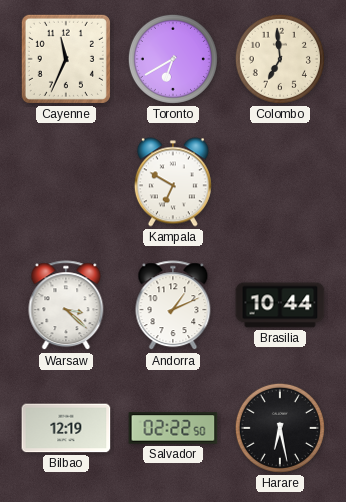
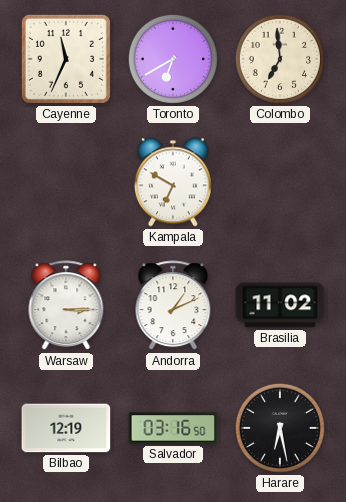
Warsaw: 3:22 -> 3:15 (66, 306)
Brasilia: 10:44 -> 11:02 (280, 305)
Salvador: 02:22 -> 03:16 (173, 428)
